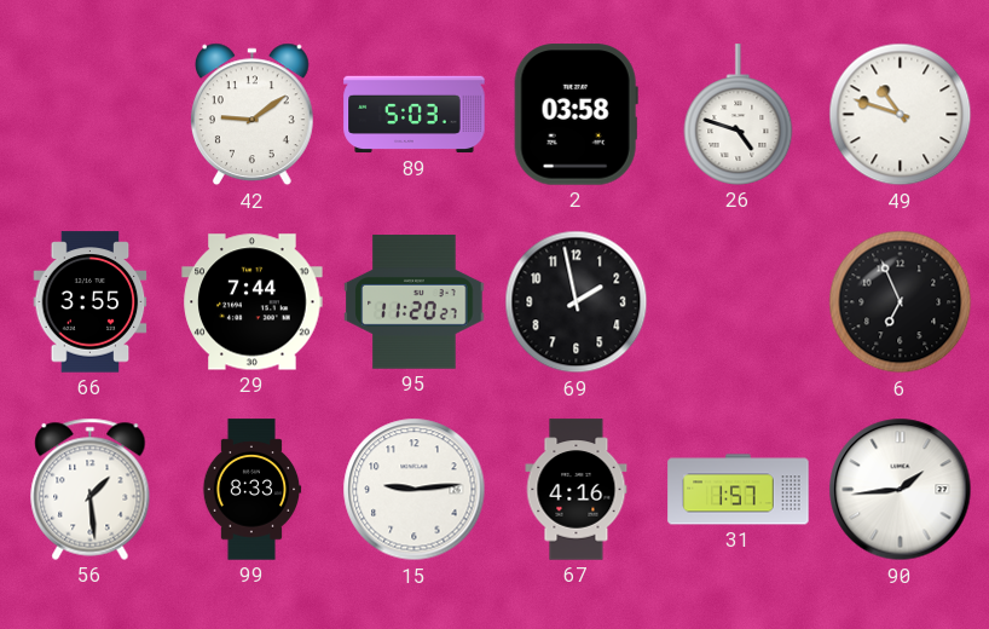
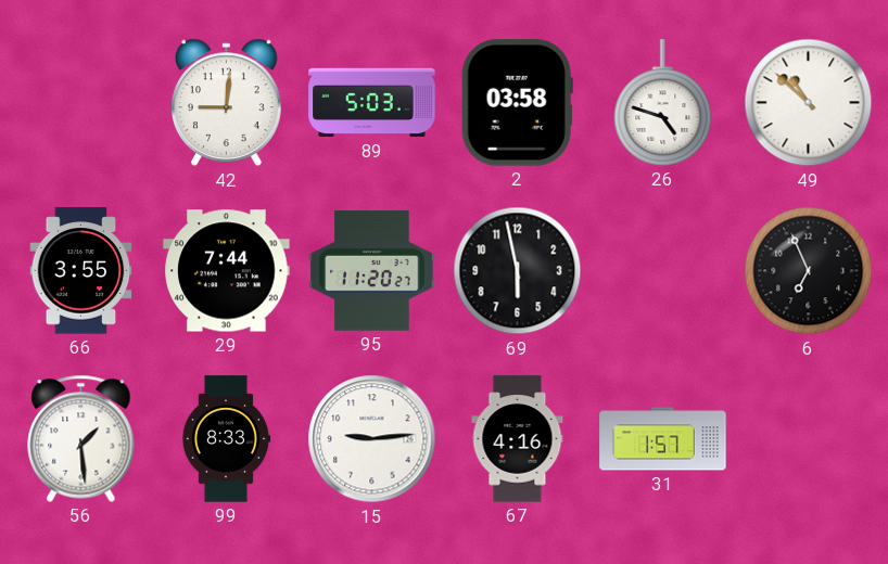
42: 9:09 -> 9:01 (226, 103)
49: 10:48 -> 10:52 (809, 103)
69: 1:58 -> 5:58 (518, 271)
90: 1:44 -> none (901, 490)
